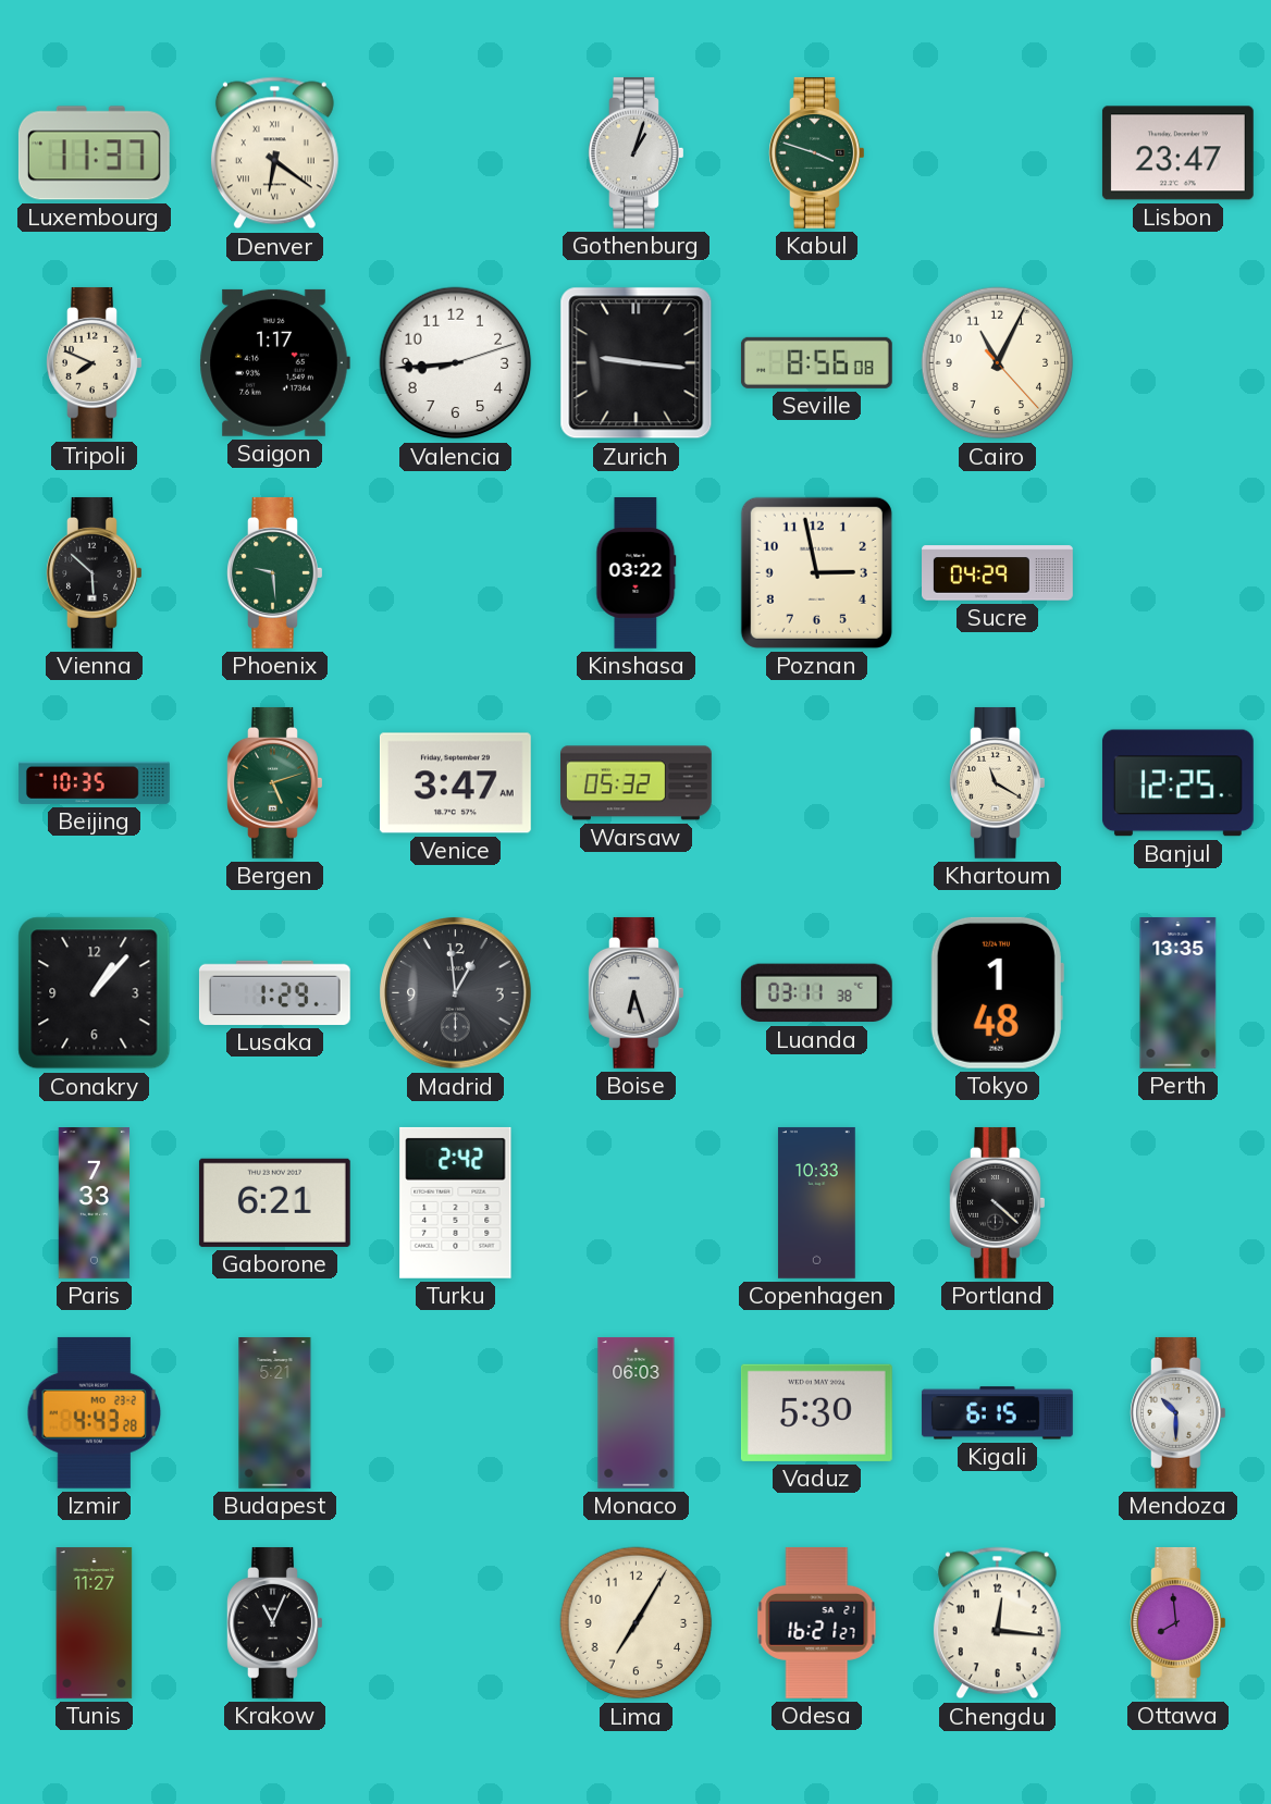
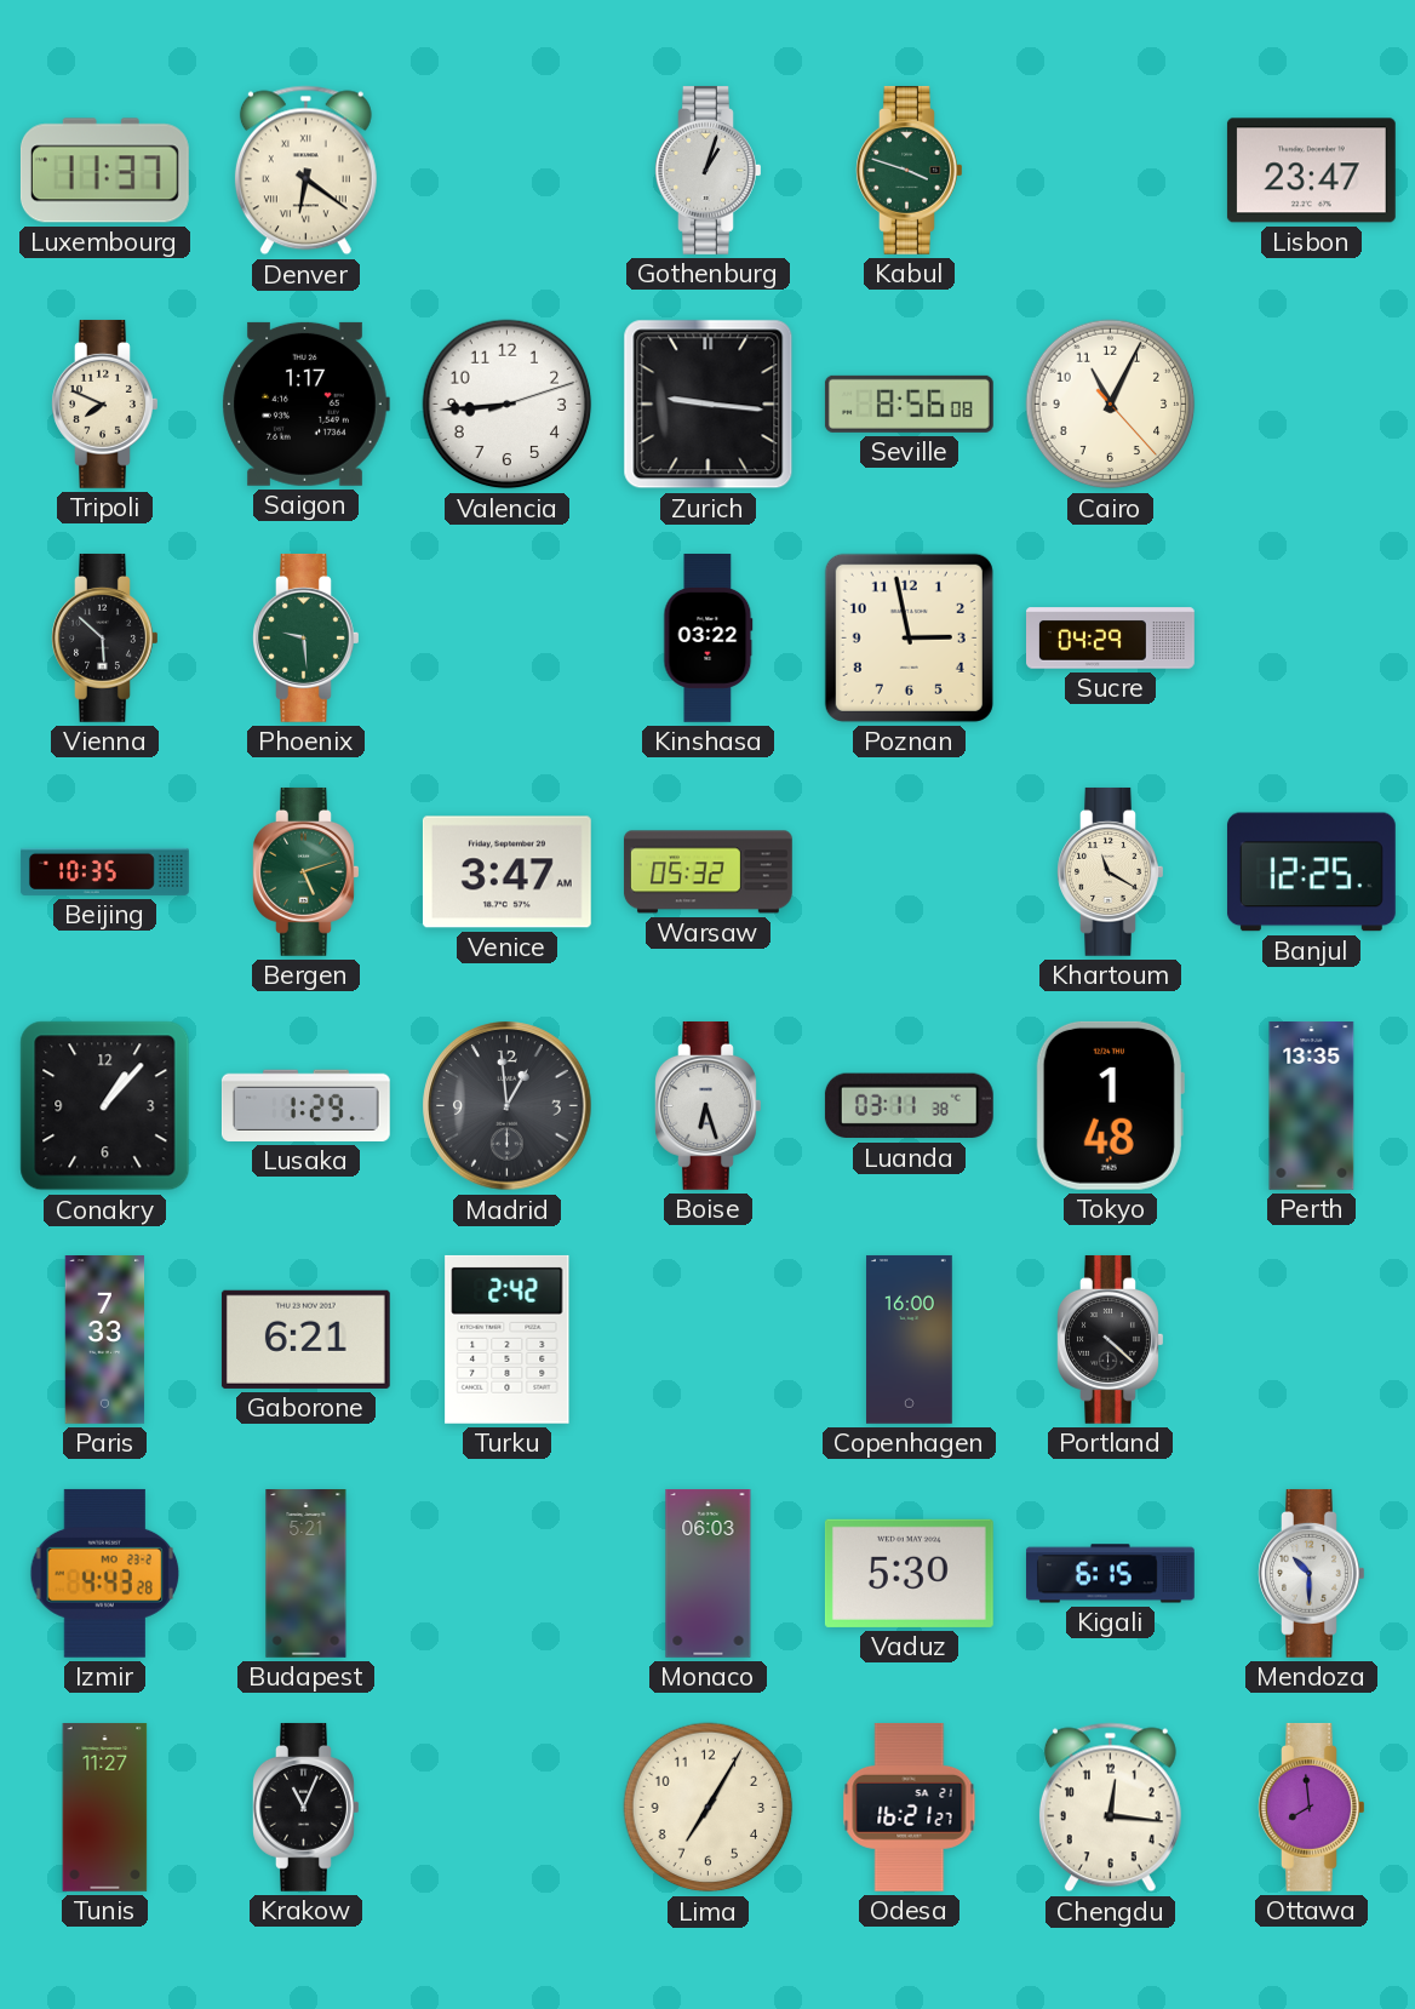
Copenhagen: 10:33 -> 16:00 (909, 1340)
